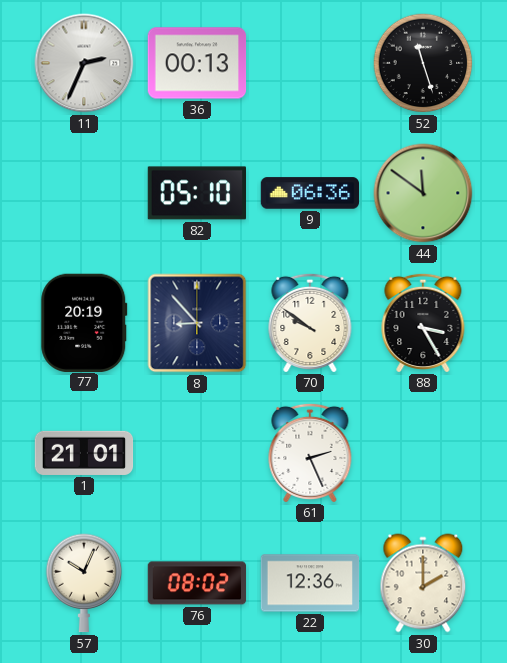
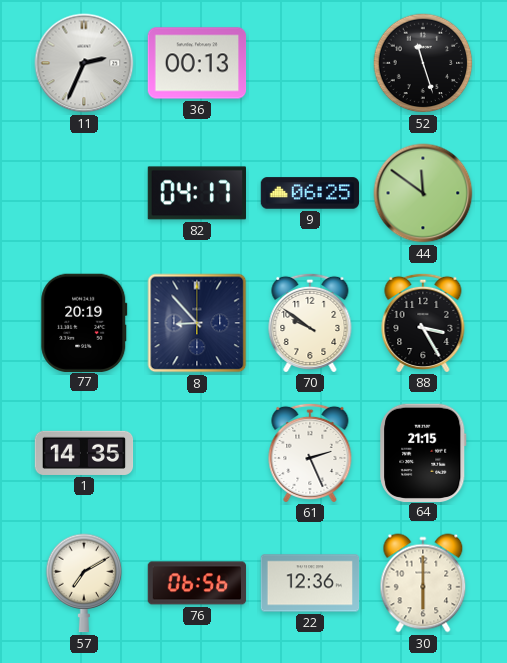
82: 05:10 -> 04:17 (196, 193)
9: 06:36 -> 06:25 (310, 193)
1: 21:01 -> 14:35 (84, 453)
64: none -> 21:15 (423, 452)
57: 10:04 -> 7:10 (84, 583)
76: 08:02 -> 06:56 (197, 583)
30: 2:00 -> 6:00 (423, 583)
